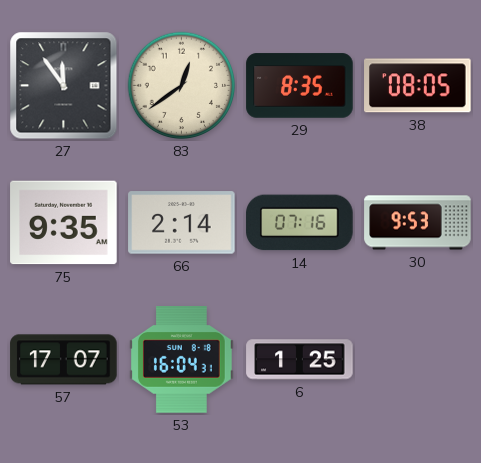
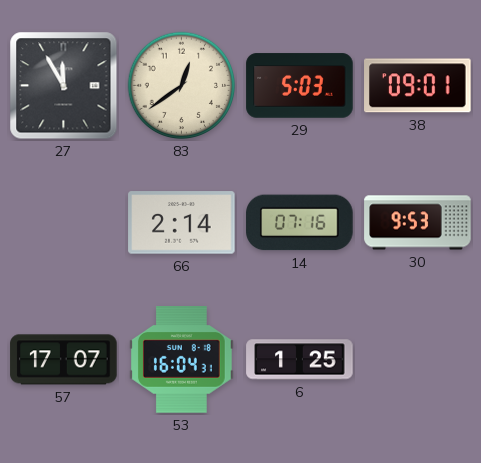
27: 11:54 -> 11:55 (64, 86)
29: 8:35 -> 5:03 (300, 86)
38: 08:05 -> 09:01 (418, 86)
75: 9:35 -> none (64, 223)
